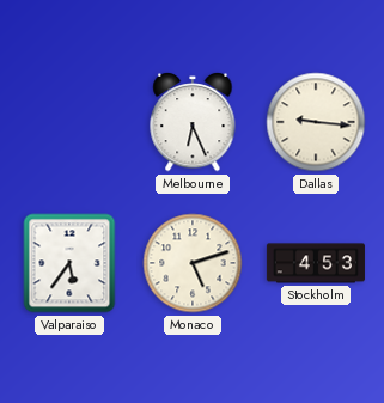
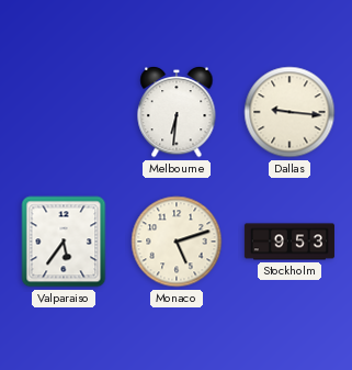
Melbourne: 6:26 -> 6:31 (177, 112)
Stockholm: 4:53 -> 9:53 (289, 242)
